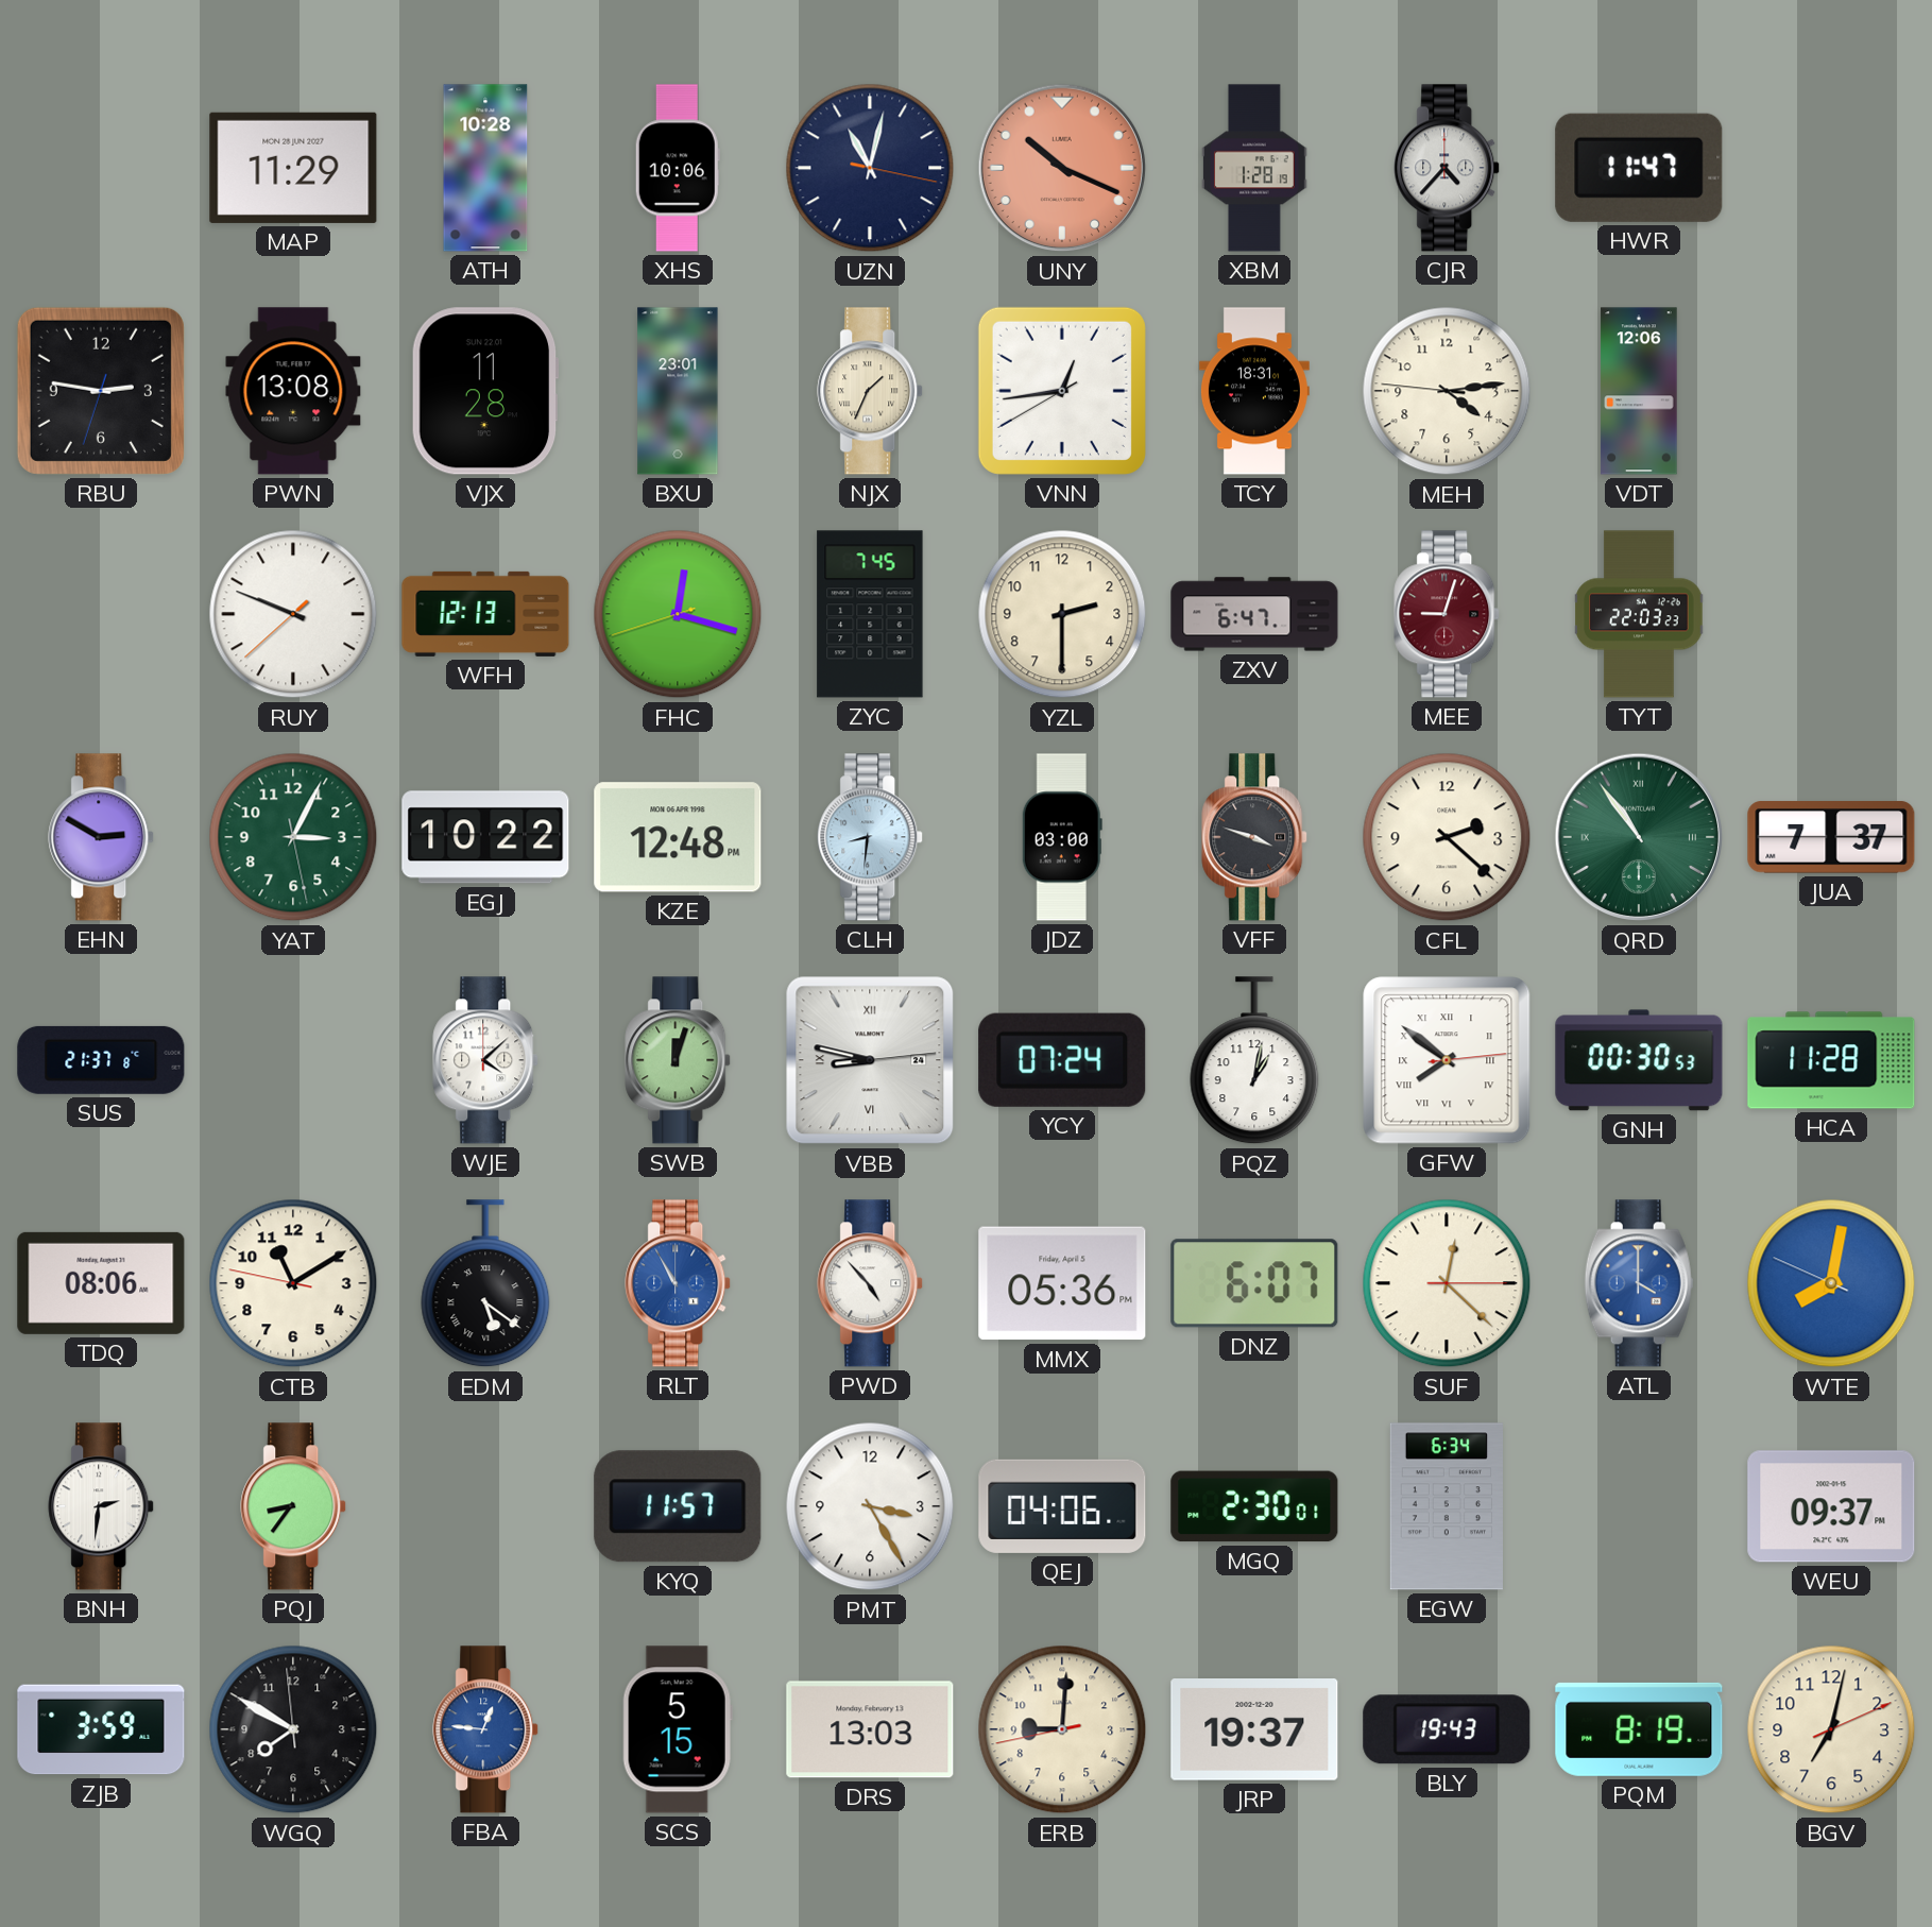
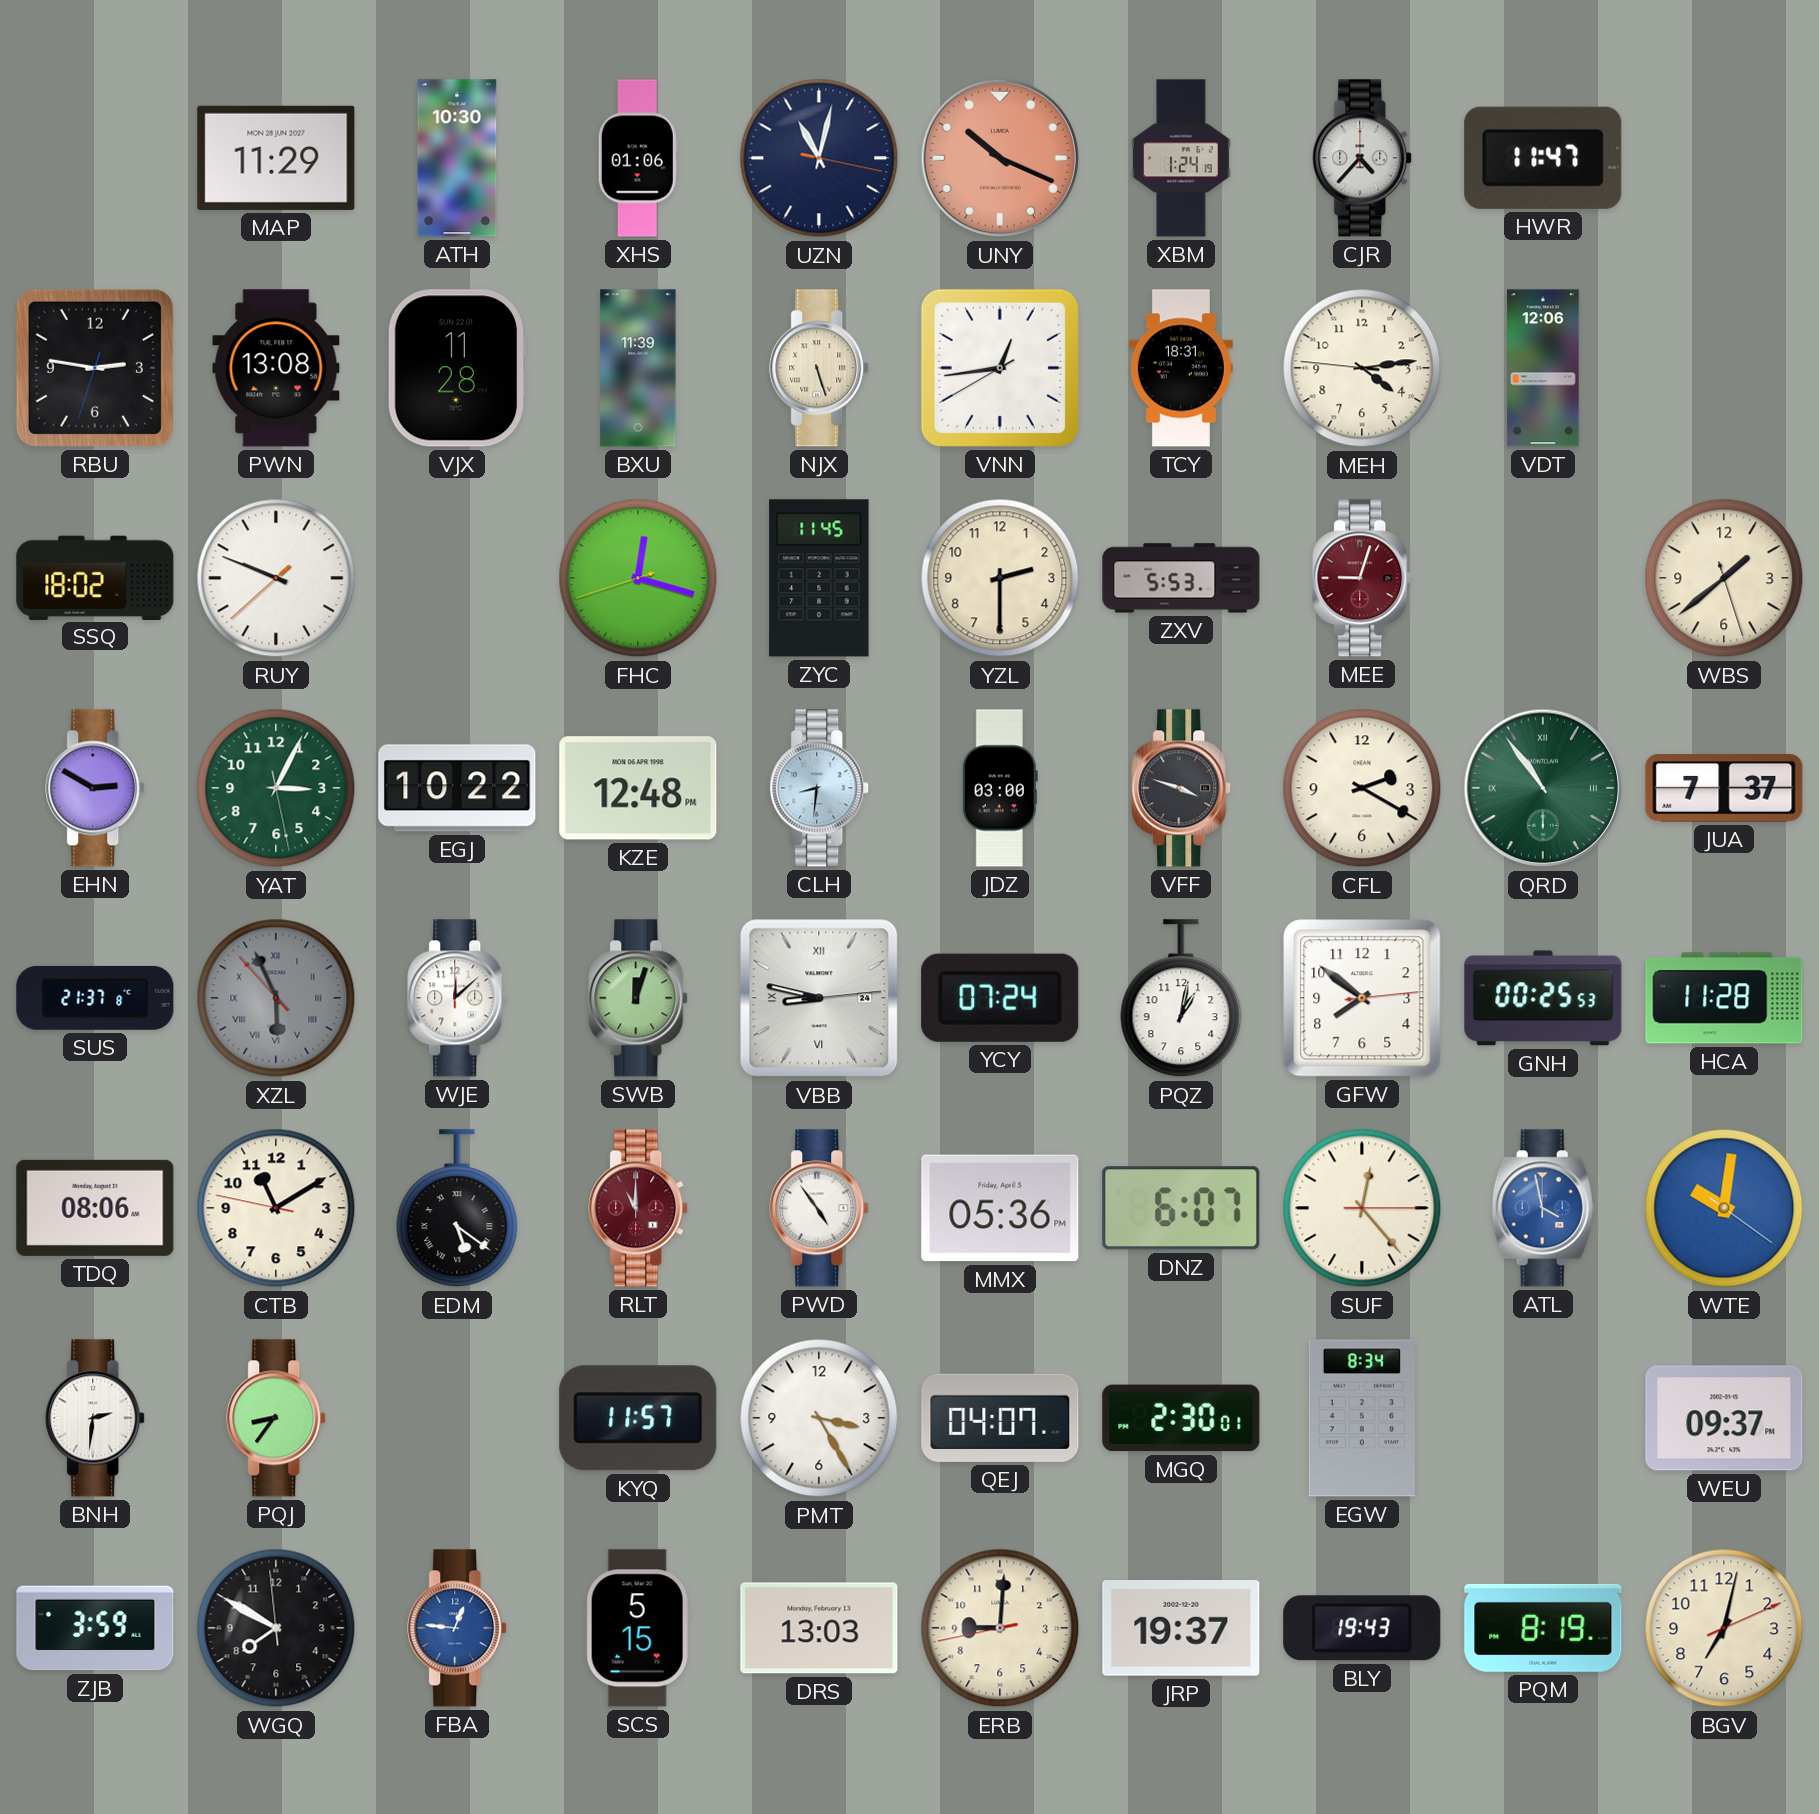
ATH: 10:28 -> 10:30 (457, 158)
XHS: 10:06 -> 01:06 (638, 158)
XBM: 1:28 -> 1:24 (1182, 158)
BXU: 23:01 -> 11:39 (638, 368)
NJX: 1:34 -> 5:27 (820, 368)
SSQ: none -> 18:02 (95, 577)
WFH: 12:13 -> none (485, 614)
ZYC: 7:45 -> 11:45 (819, 578)
ZXV: 6:47 -> 5:53 (1181, 578)
TYT: 22:03 -> none (1639, 614)
WBS: none -> 1:38 (1724, 578)
CFL: 2:22 -> 2:20 (1362, 788)
XZL: none -> 5:55 (276, 998)
WJE: 4:08 -> 12:08 (458, 998)
GFW numerals: Roman -> Arabic (1362, 998)
GNH: 00:30 -> 00:25 (1543, 998)
RLT: 10:55 -> 11:00 (639, 1208)
RLT dial: blue -> burgundy (639, 1208)
PWD: 4:53 -> 4:54 (820, 1208)
SUF: 12:22 -> 12:23 (1362, 1208)
ATL: 4:00 -> 3:58 (1543, 1208)
WTE: 8:01 -> 10:01 (1724, 1208)
QEJ: 04:06 -> 04:07 (1000, 1418)
EGW: 6:34 -> 8:34 (1362, 1418)
